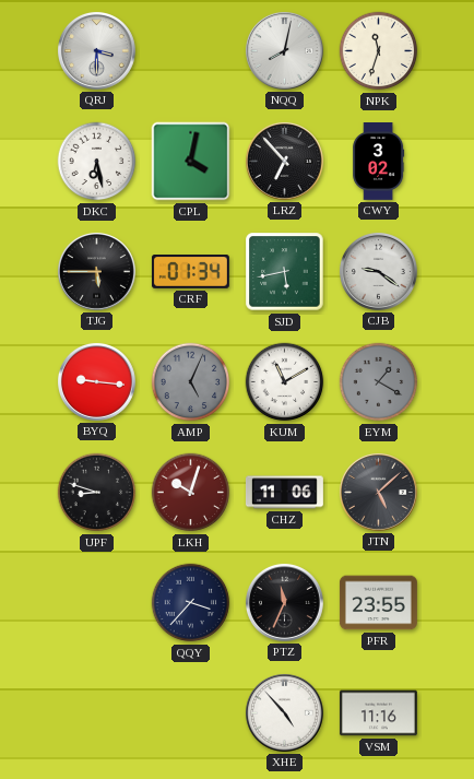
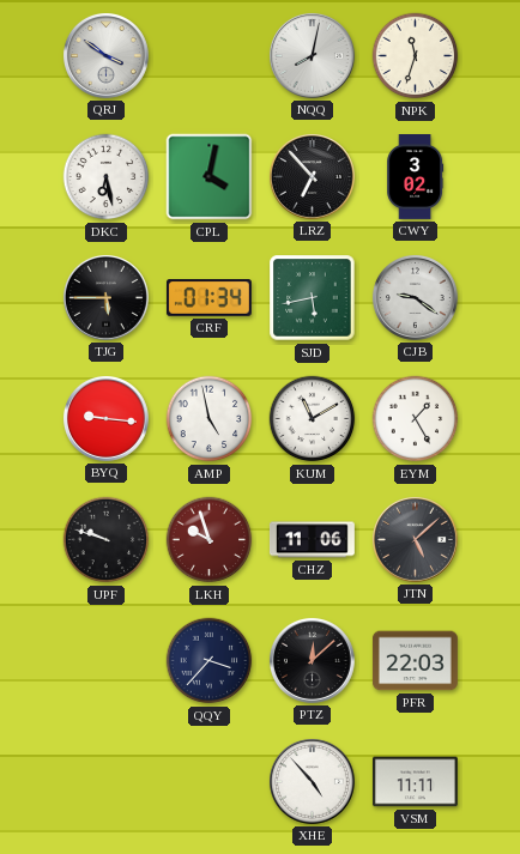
QRJ: 3:30 -> 3:51 (105, 55)
AMP: 5:04 -> 4:58 (210, 419)
AMP dial: grey -> white (210, 419)
EYM: 1:20 -> 1:25 (416, 419)
EYM dial: grey -> white (416, 419)
UPF: 8:48 -> 9:48 (107, 540)
LKH: 10:03 -> 9:57 (210, 540)
PTZ: 11:34 -> 12:08 (312, 660)
PFR: 23:55 -> 22:03 (415, 661)
VSM: 11:16 -> 11:11 (415, 782)
